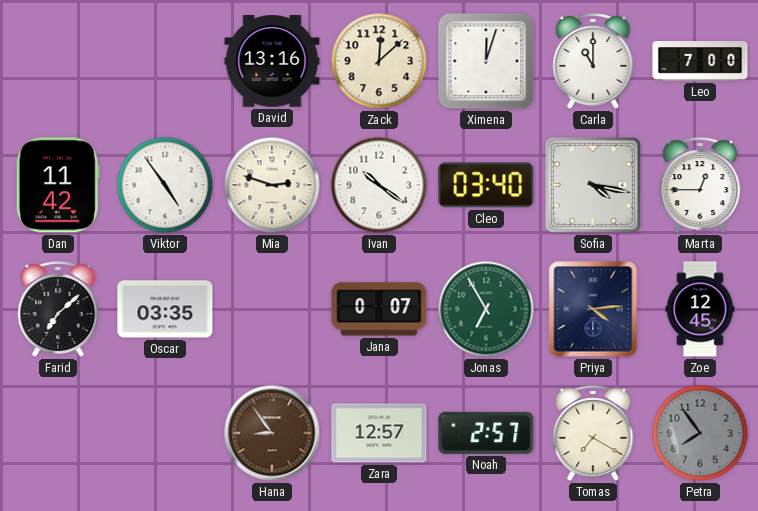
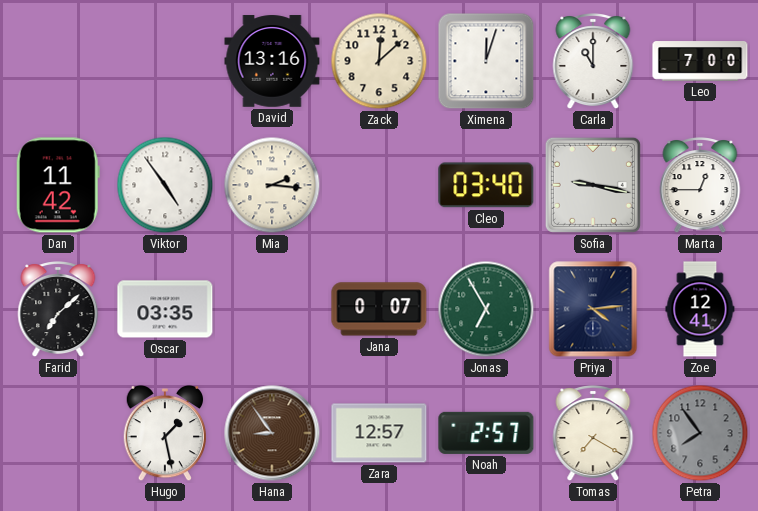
Mia: 2:48 -> 2:16 (272, 185)
Ivan: 10:21 -> none (379, 185)
Sofia: 4:17 -> 9:17 (593, 185)
Zoe: 12:45 -> 12:41 (700, 309)
Hugo: none -> 1:28 (165, 433)
